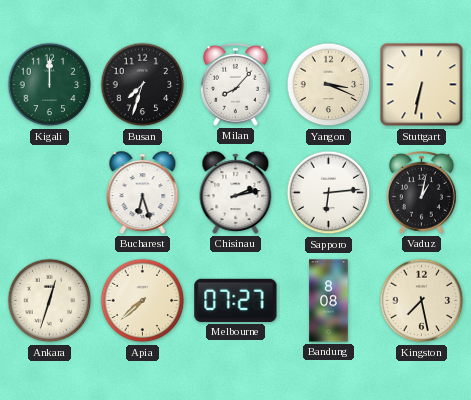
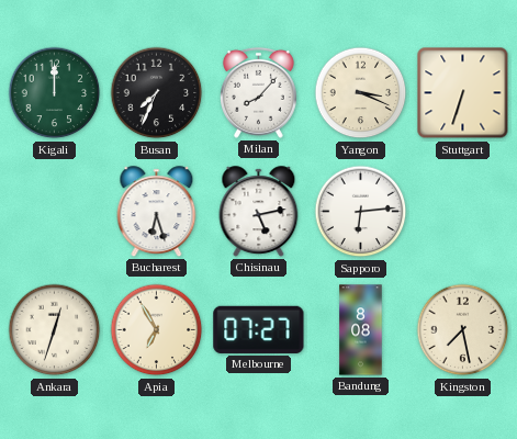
Busan: 7:33 -> 7:34 (157, 93)
Stuttgart: 6:32 -> 6:33 (463, 93)
Chisinau: 2:13 -> 5:13 (259, 212)
Vaduz: 1:02 -> none (421, 192)
Apia: 7:38 -> 6:55 (157, 330)
